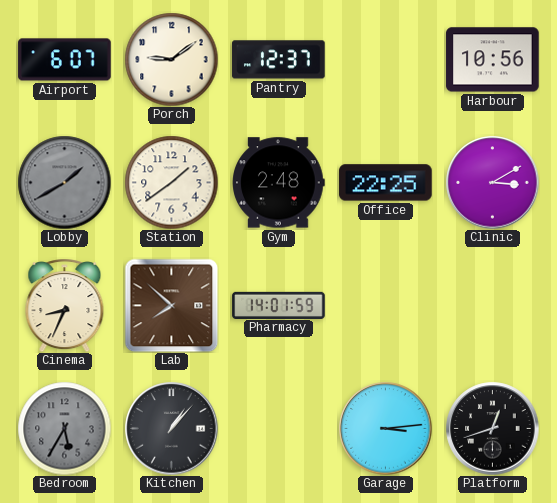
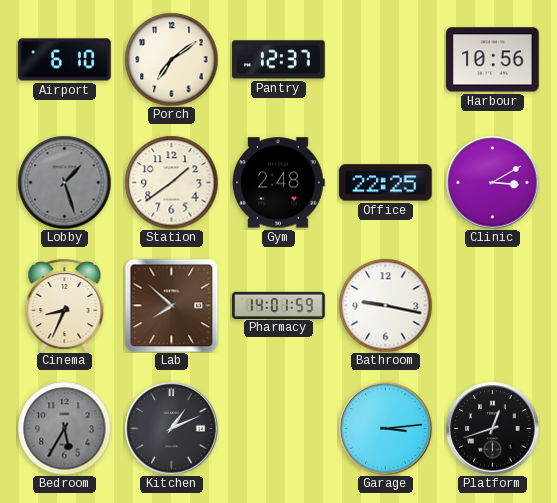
Airport: 6:07 -> 6:10 (65, 60)
Porch: 9:09 -> 7:09 (171, 59)
Lobby: 1:40 -> 1:27 (64, 182)
Bathroom: none -> 9:17 (385, 305)
Kitchen: 1:07 -> 1:11 (171, 428)
